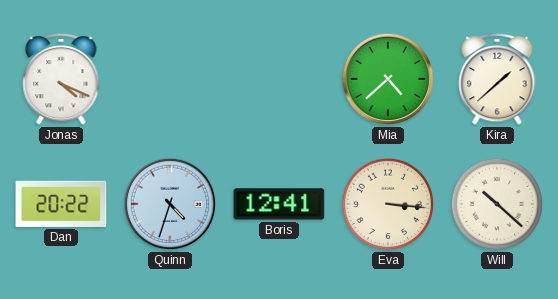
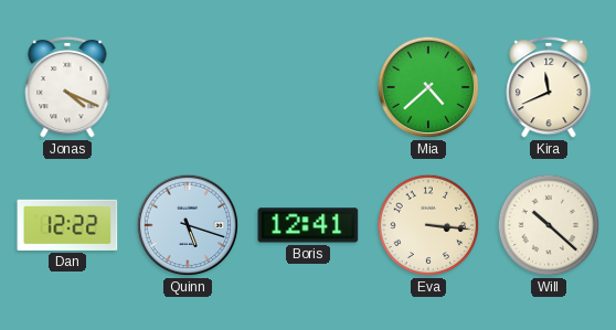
Kira: 1:38 -> 11:41 (549, 87)
Dan: 20:22 -> 12:22 (67, 225)
Quinn: 4:33 -> 5:18 (188, 225)
